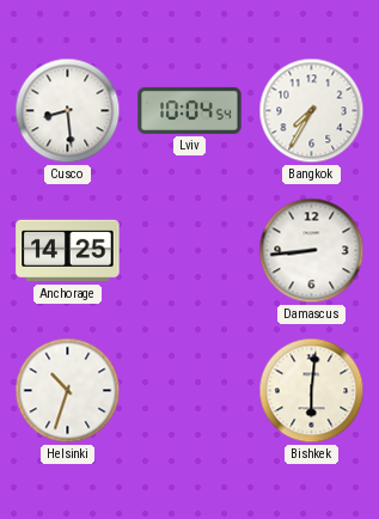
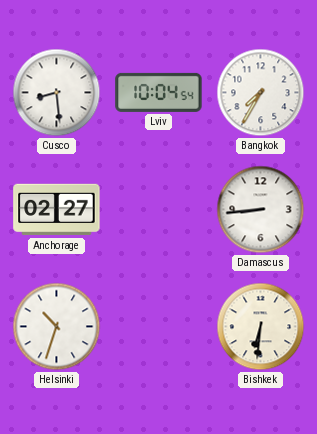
Anchorage: 14:25 -> 02:27 (57, 210)
Bishkek: 6:01 -> 6:31 (261, 327)
